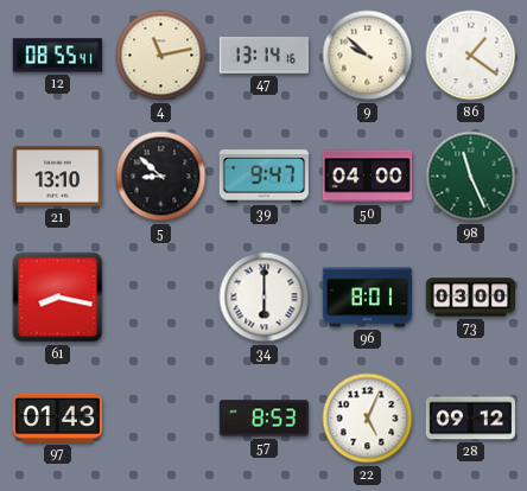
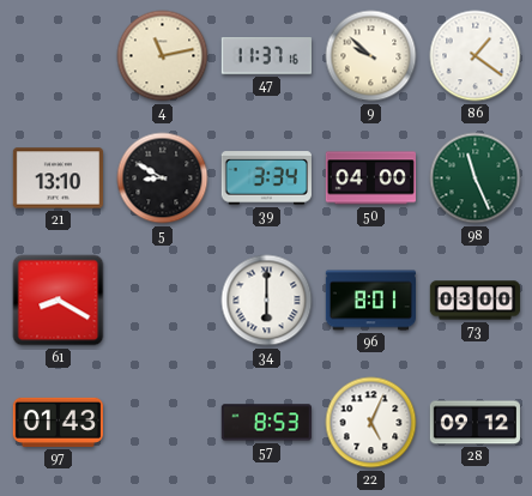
12: 08:55 -> none (57, 56)
47: 13:14 -> 11:37 (266, 56)
5: 8:52 -> 8:50 (163, 179)
39: 9:47 -> 3:34 (266, 179)
61: 8:17 -> 8:20 (59, 301)
